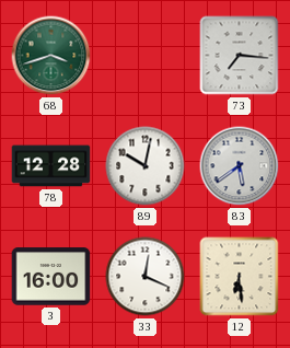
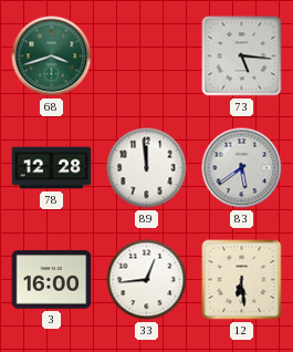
73: 7:16 -> 5:16 (242, 56)
89: 10:02 -> 11:59 (147, 168)
33: 12:19 -> 12:44 (147, 280)
